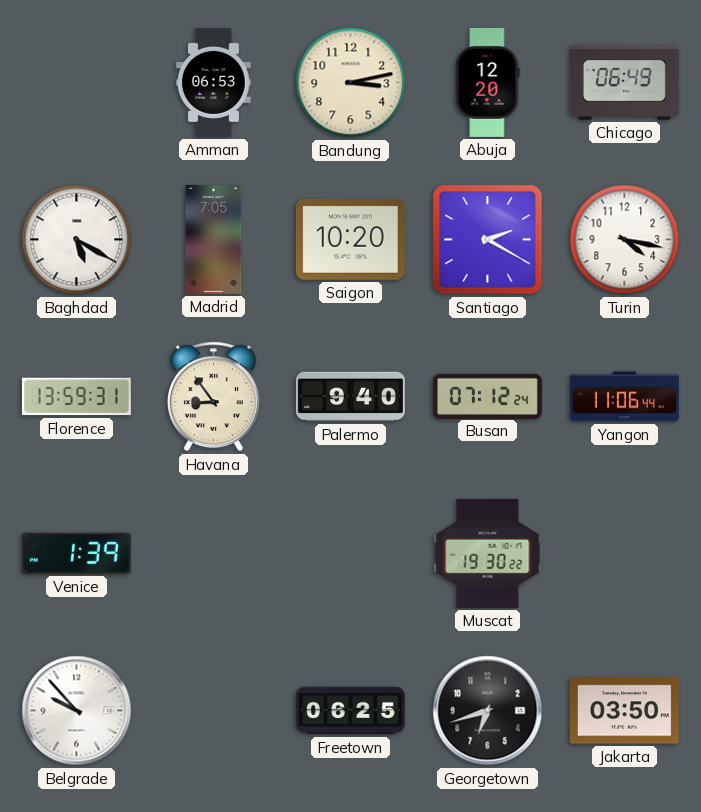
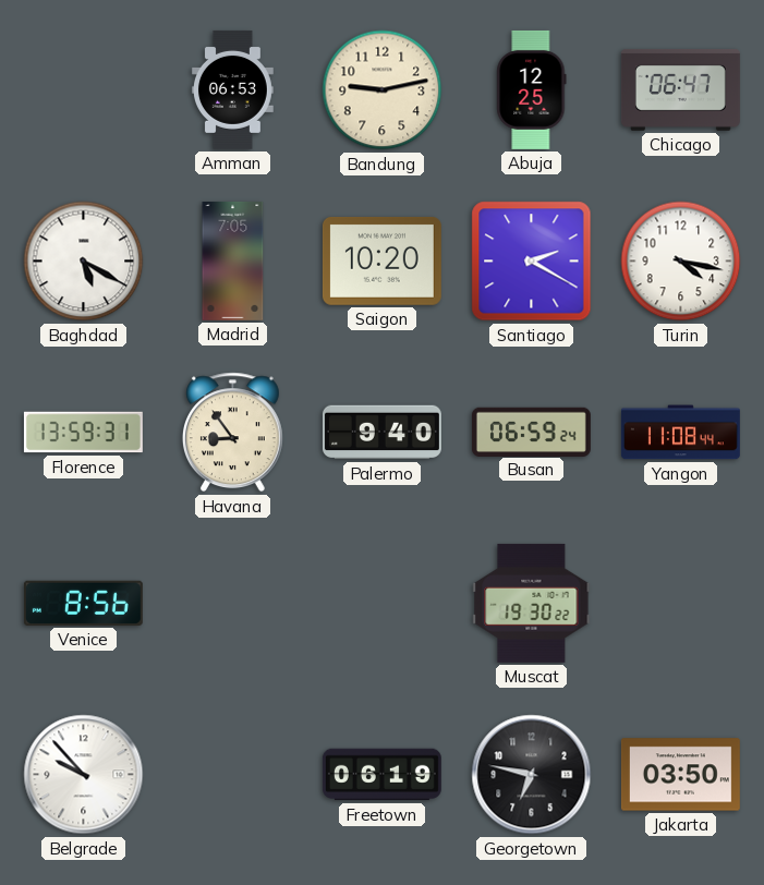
Bandung: 3:13 -> 9:13 (383, 90)
Abuja: 12:20 -> 12:25 (532, 89)
Chicago: 06:49 -> 06:47 (680, 89)
Busan: 07:12 -> 06:59 (531, 432)
Yangon: 11:06 -> 11:08 (680, 433)
Venice: 1:39 -> 8:56 (83, 603)
Freetown: 06:25 -> 06:19 (381, 775)
Georgetown: 6:42 -> 6:47 (532, 775)
